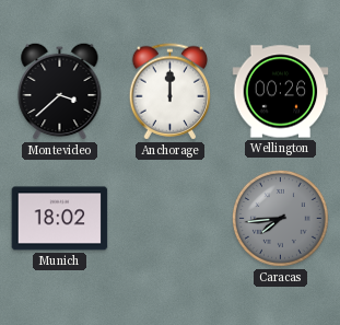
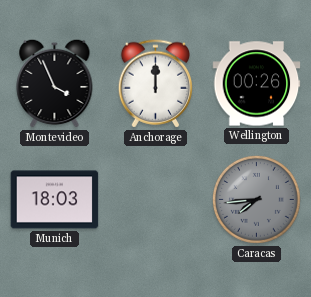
Montevideo: 3:38 -> 3:56 (55, 83)
Munich: 18:02 -> 18:03 (55, 200)
